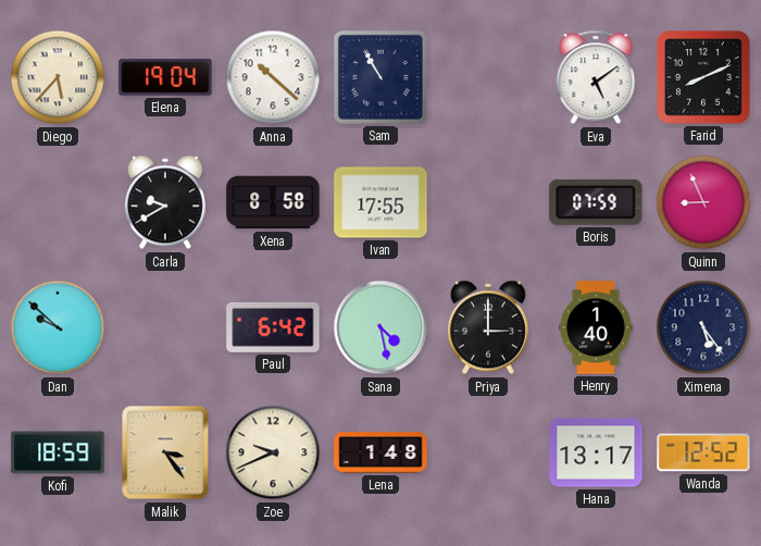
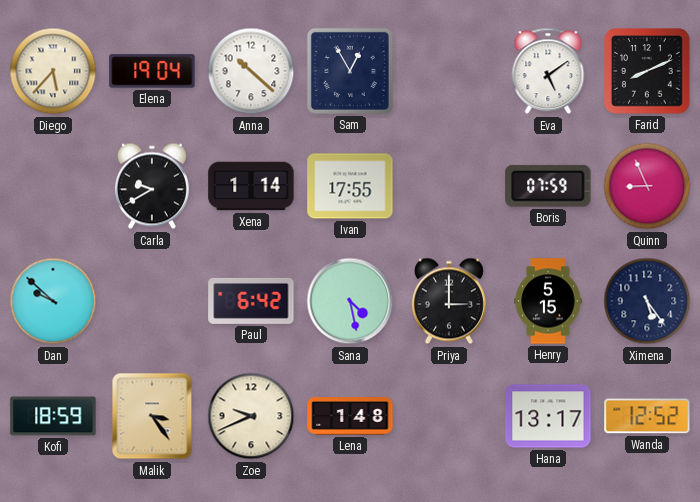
Sam: 10:55 -> 12:55 (350, 71)
Xena: 8:58 -> 1:14 (251, 186)
Henry: 1:40 -> 5:15 (548, 301)
